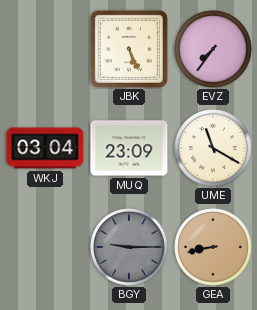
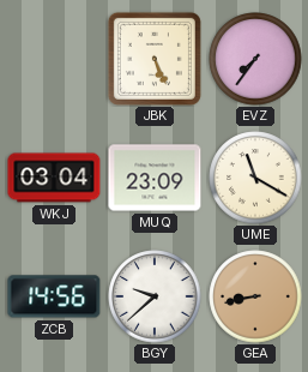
ZCB: none -> 14:56 (54, 296)
BGY: 9:15 -> 9:38 (155, 296)
BGY dial: grey -> white (155, 296)
